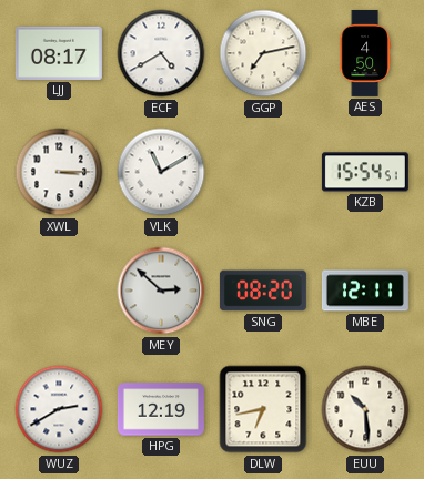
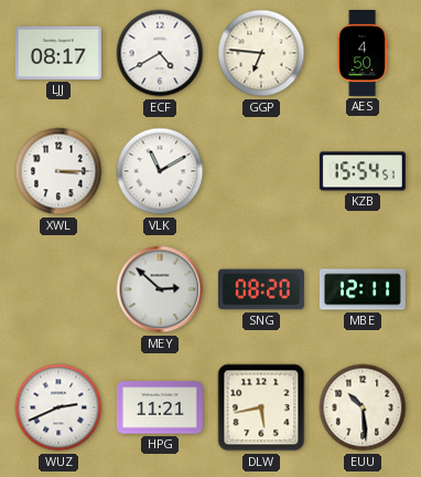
GGP: 7:13 -> 6:46 (261, 53)
WUZ: 2:40 -> 2:41 (58, 407)
HPG: 12:19 -> 11:21 (160, 407)
DLW: 6:43 -> 5:43 (261, 407)
